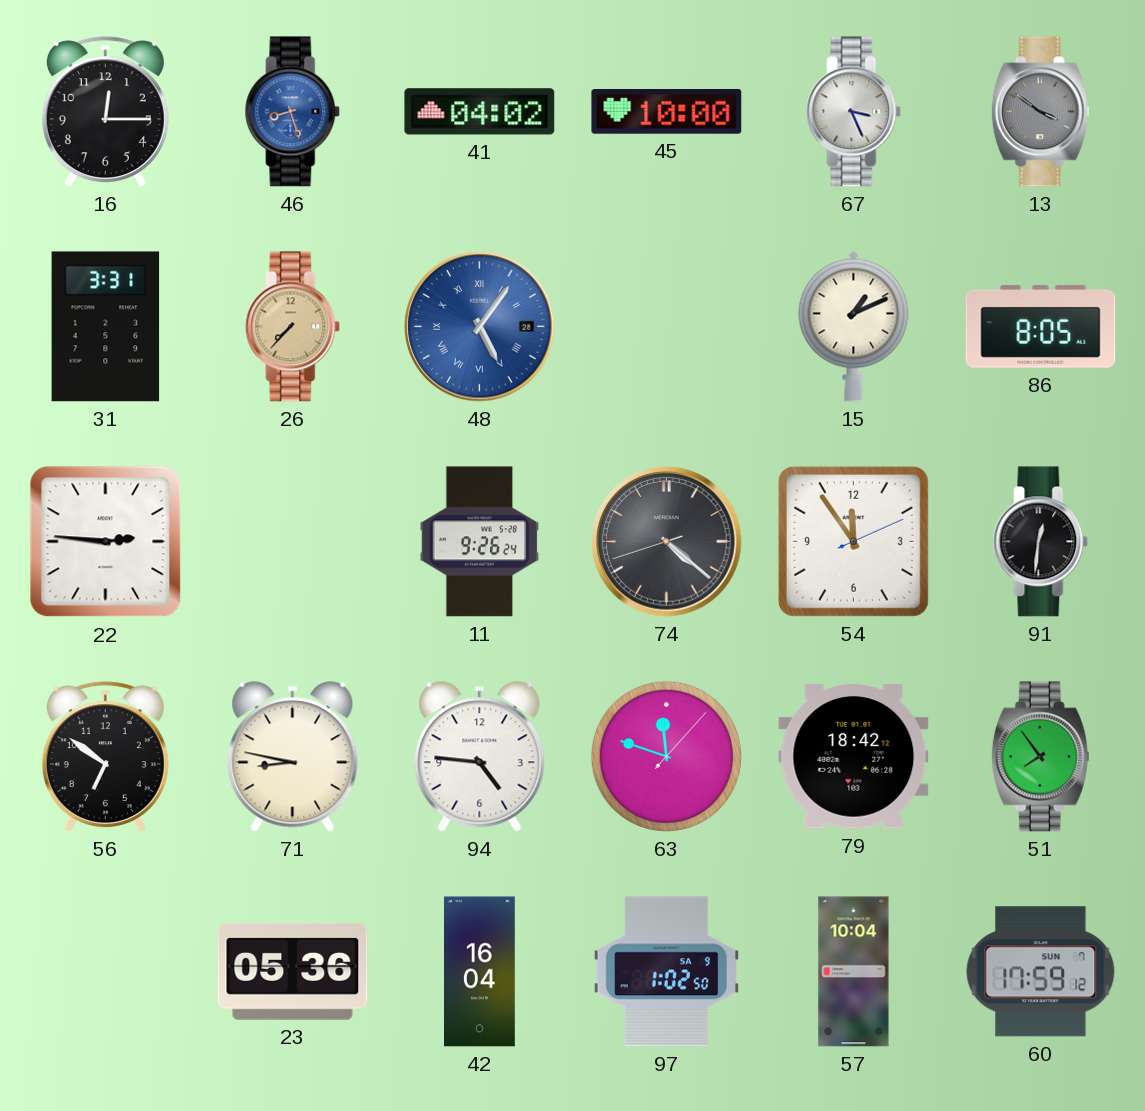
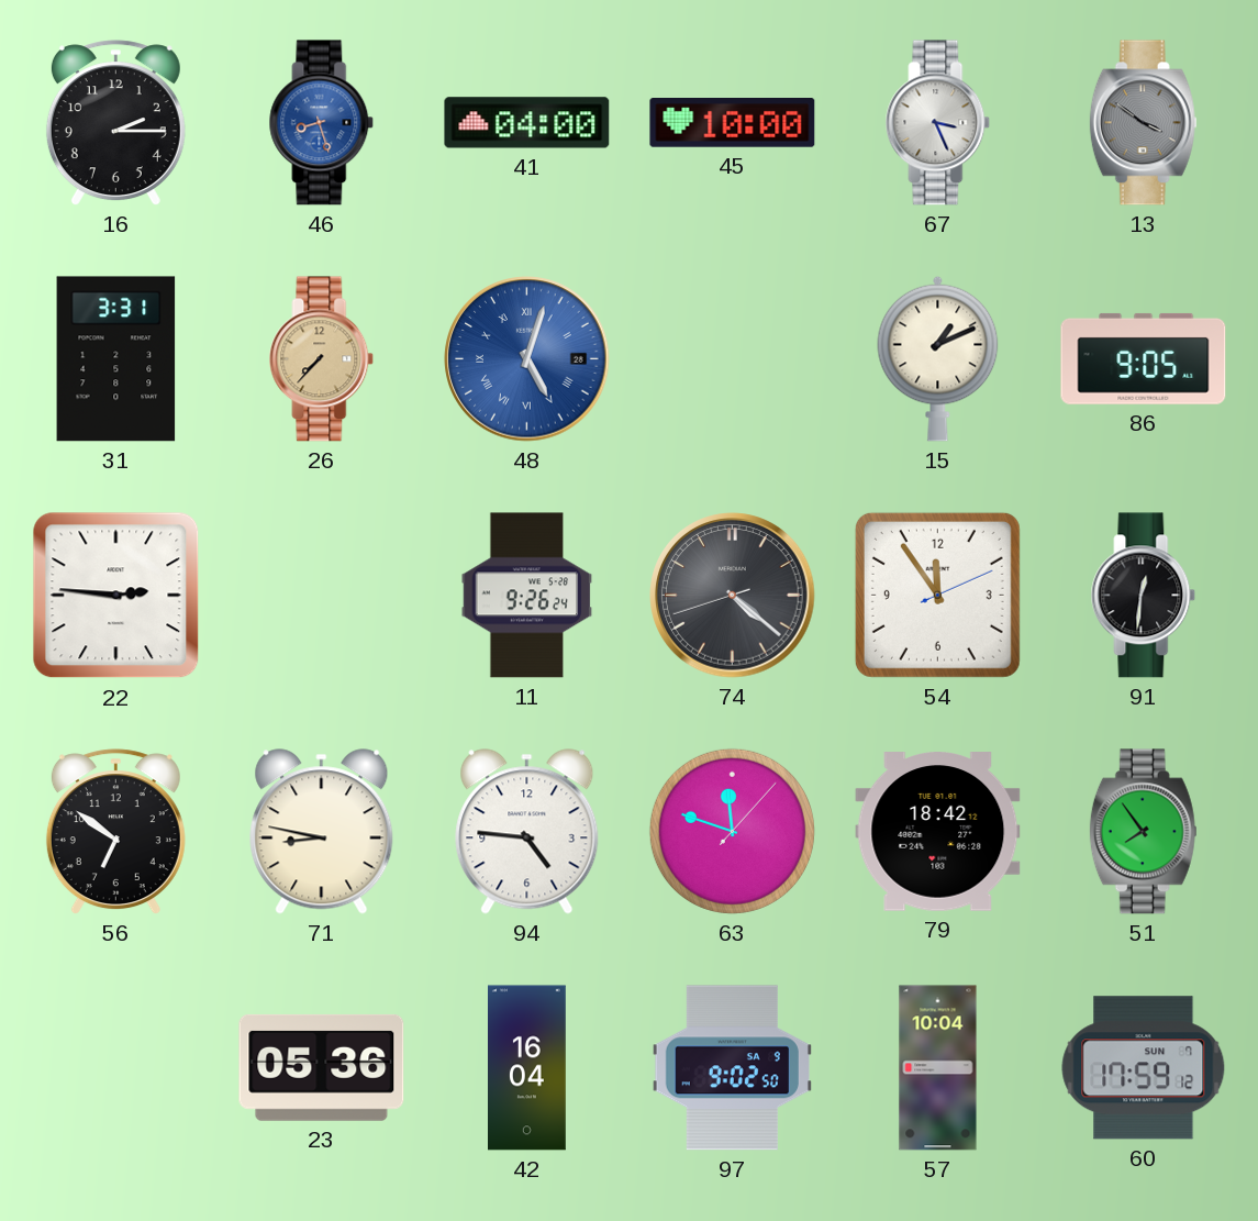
16: 12:15 -> 2:15 (115, 123)
41: 04:02 -> 04:00 (527, 123)
48: 5:06 -> 5:03 (527, 359)
86: 8:05 -> 9:05 (1144, 358)
97: 1:02 -> 9:02 (732, 1068)
